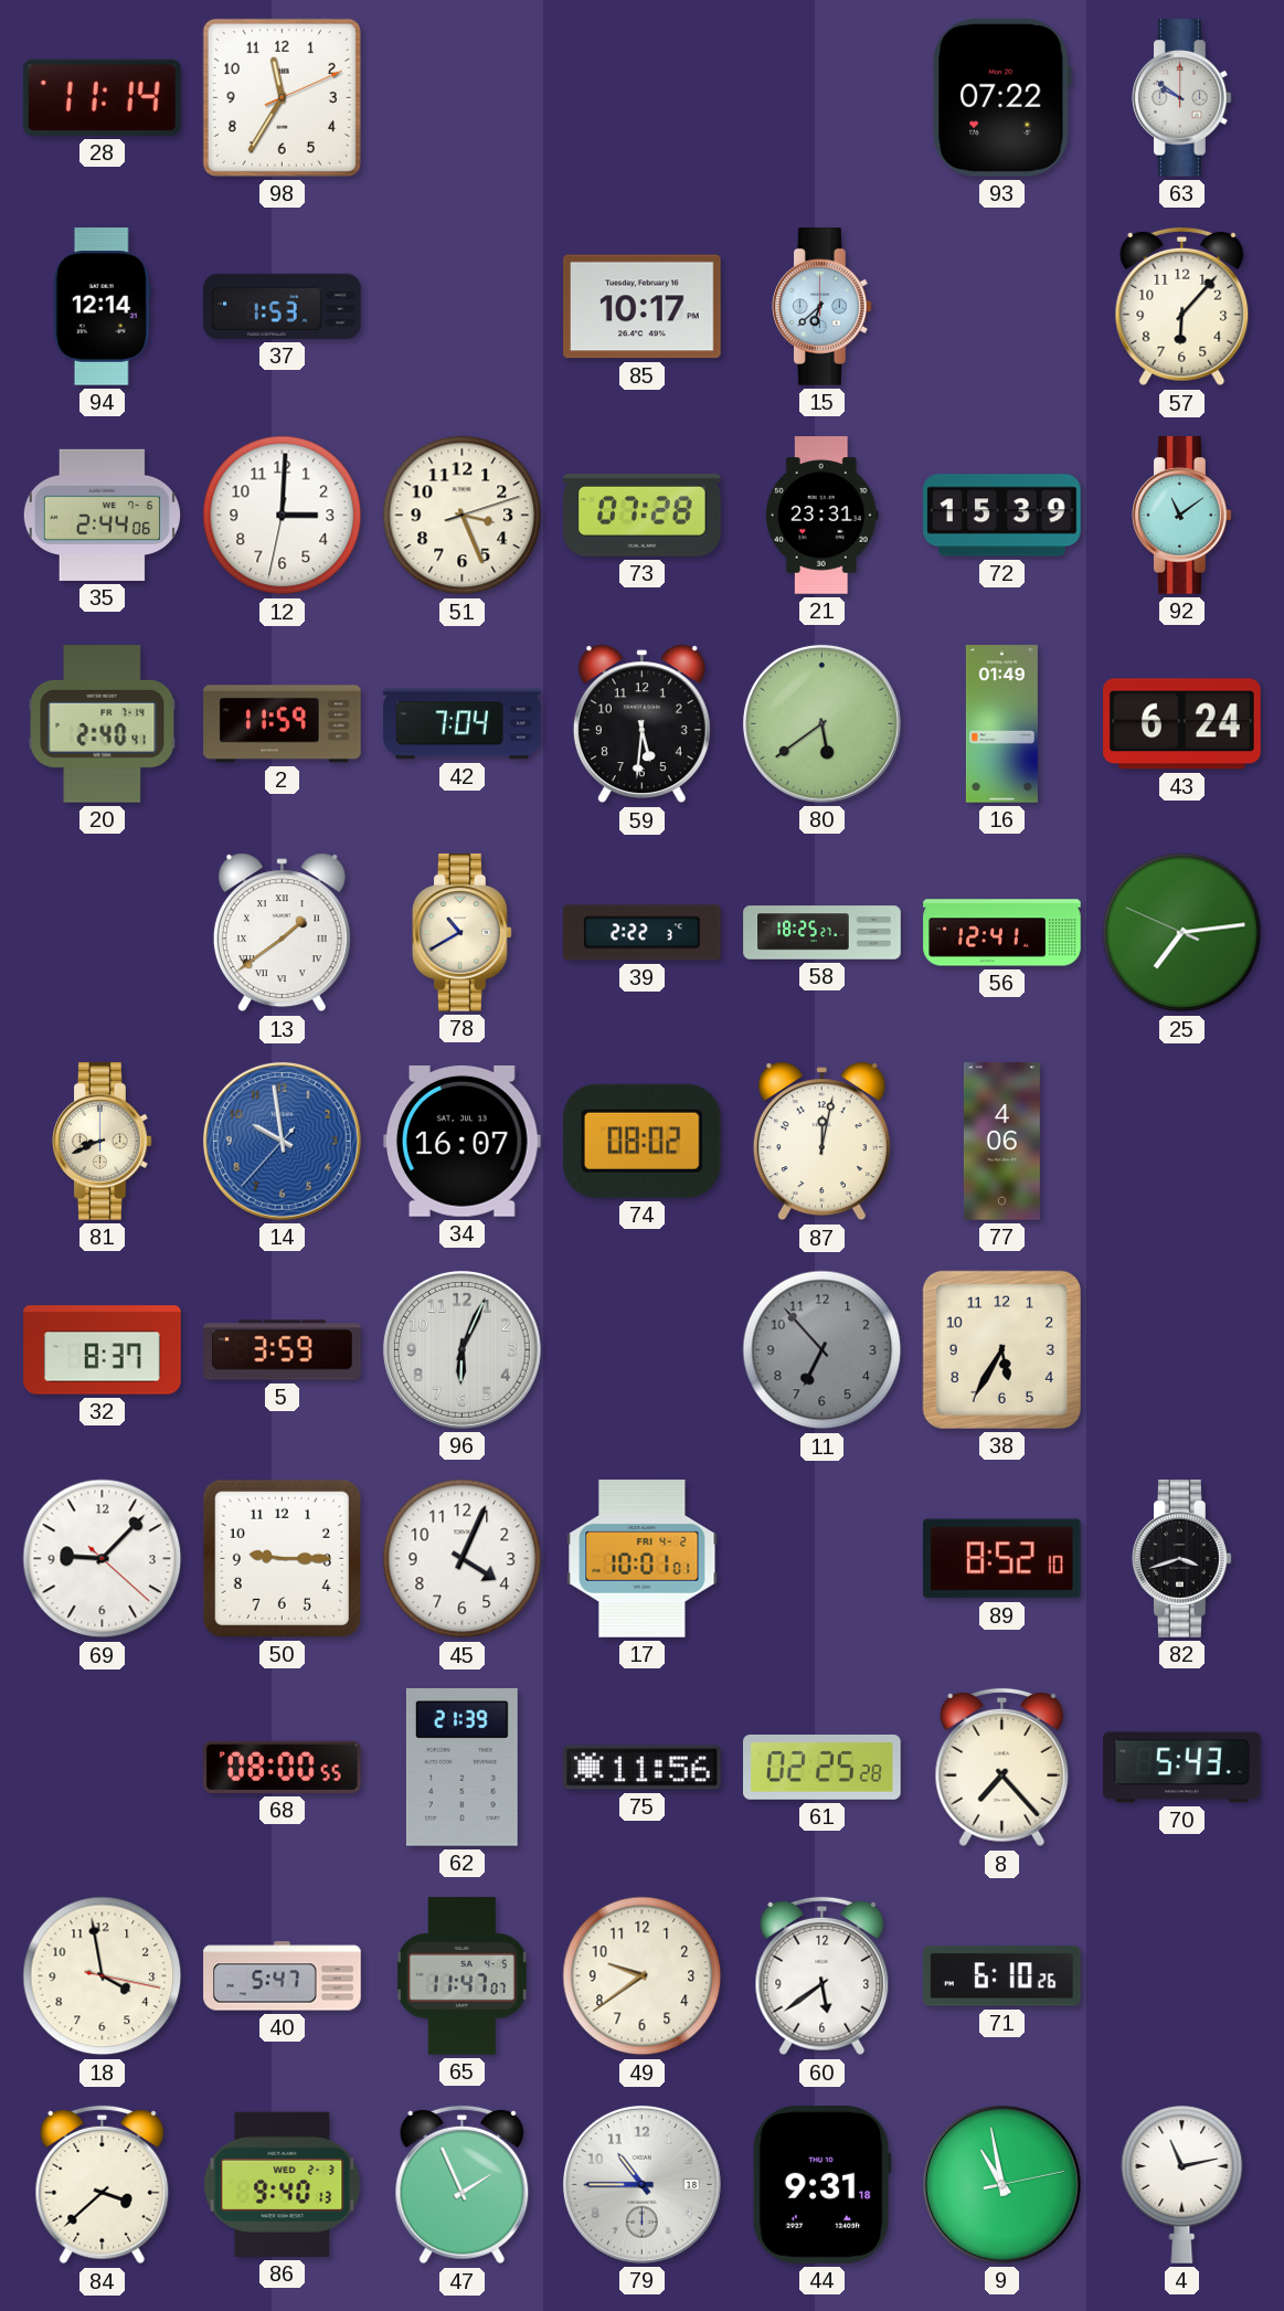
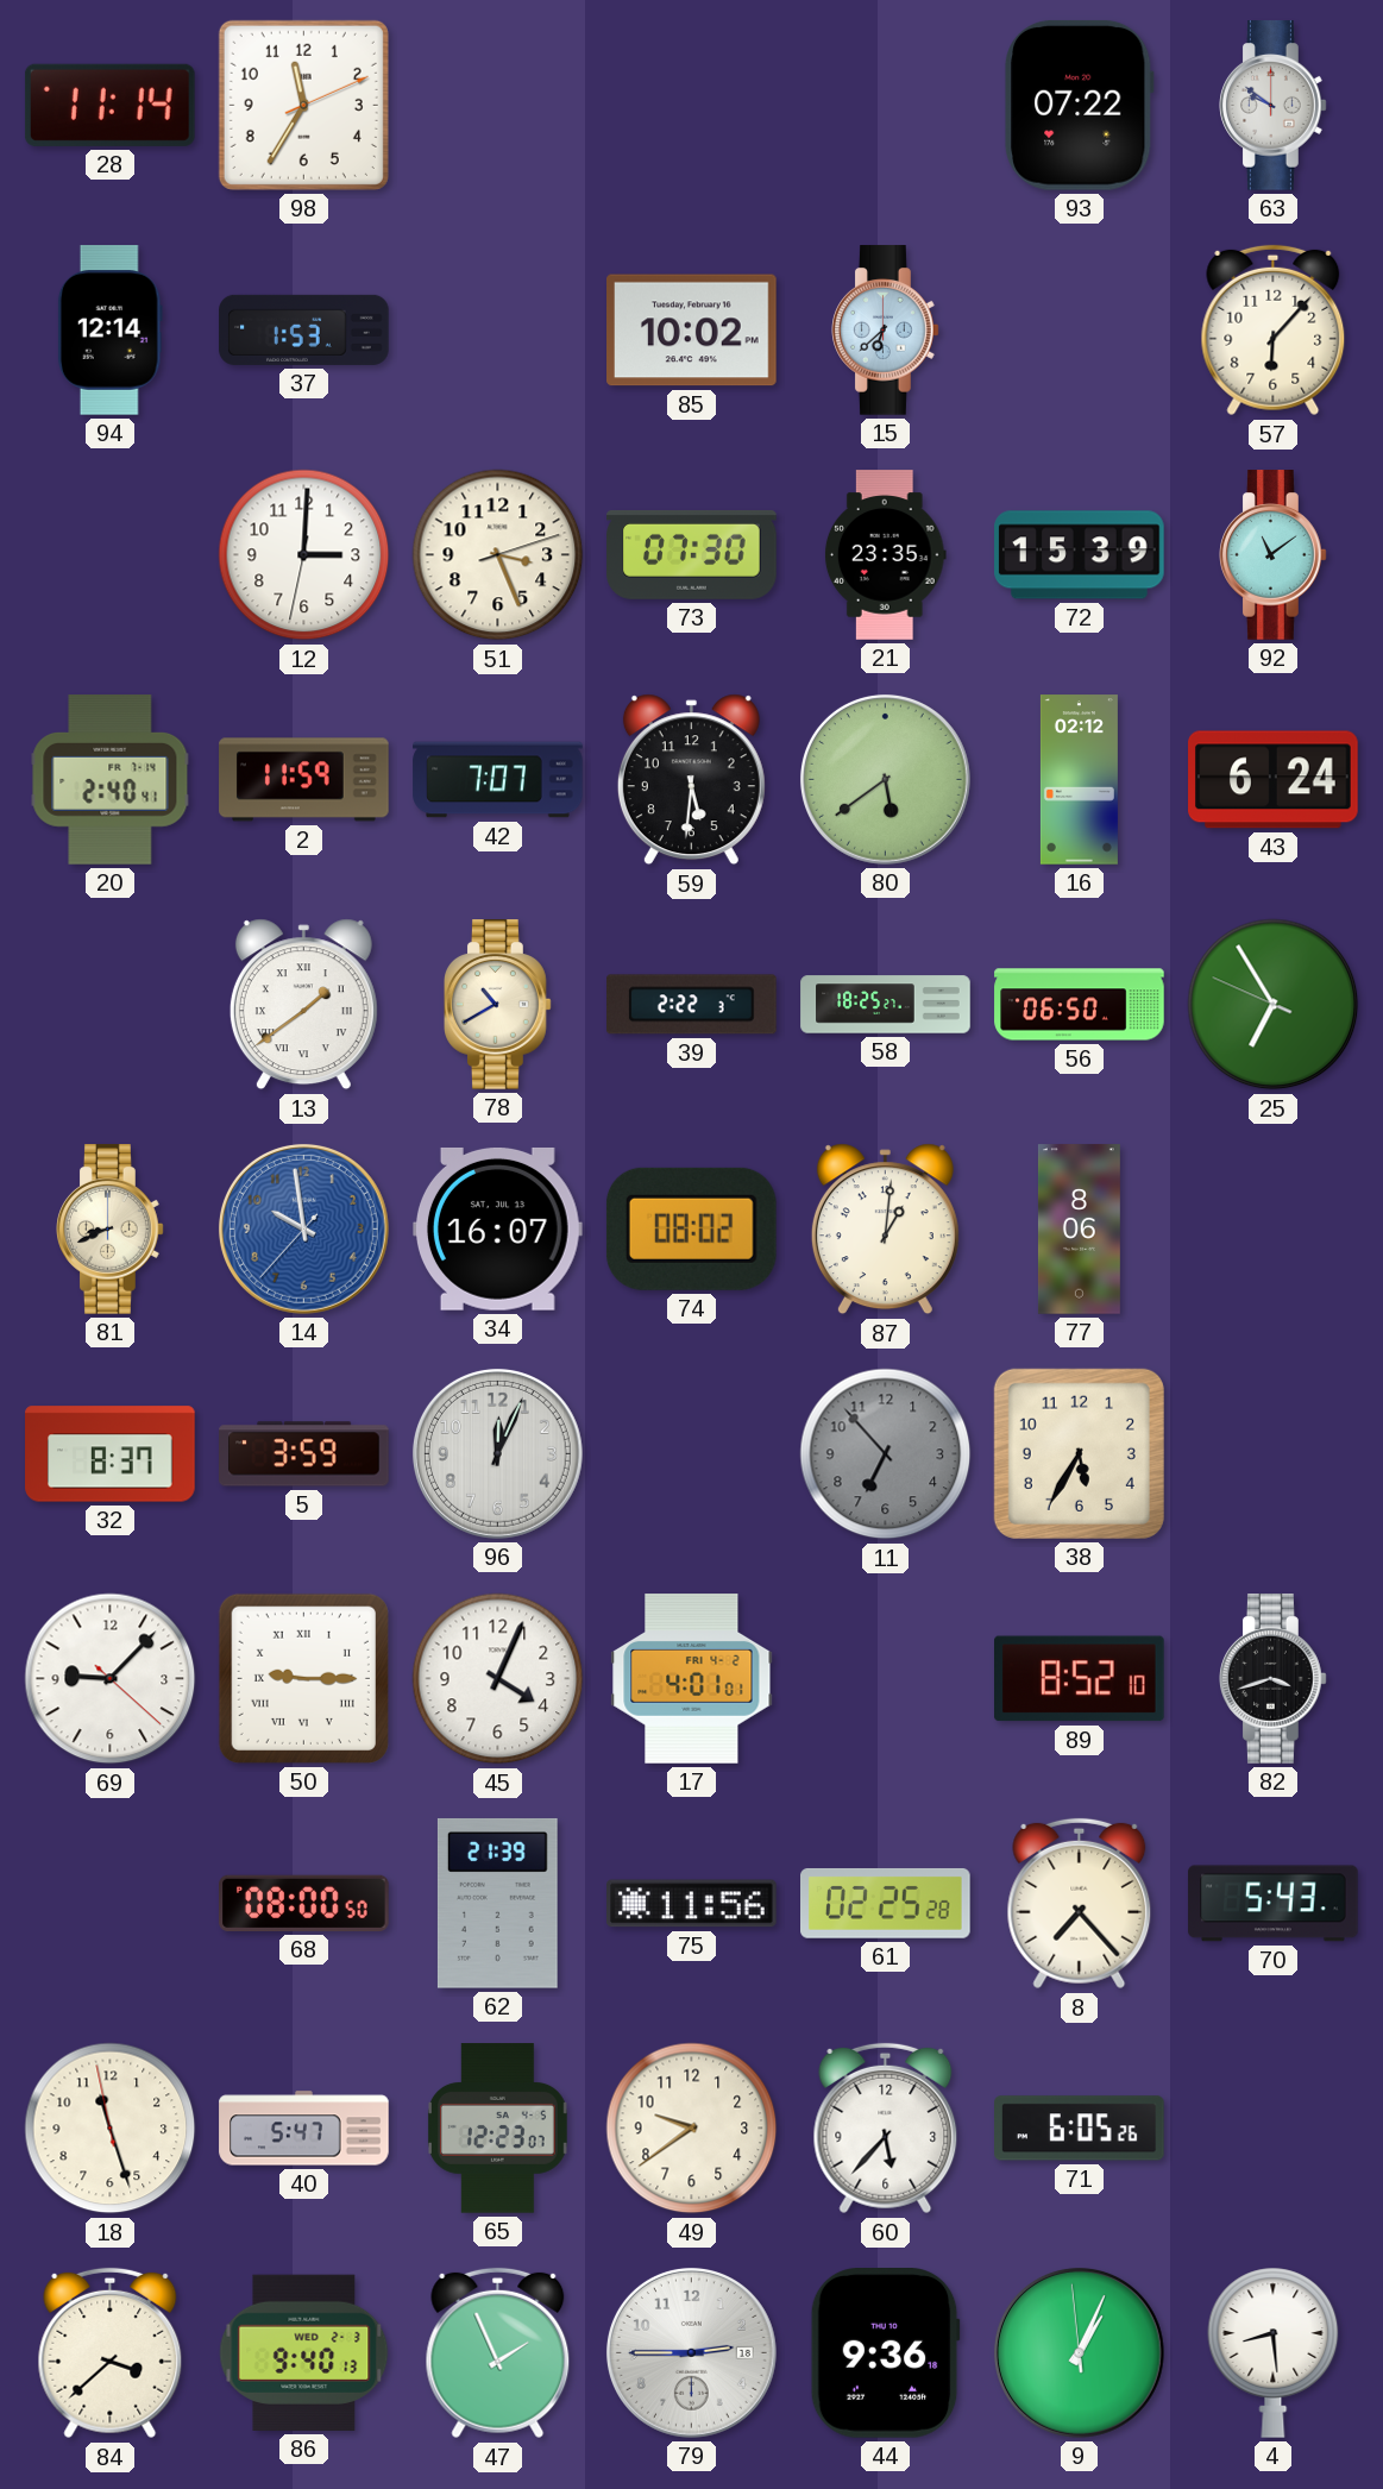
85: 10:17 -> 10:02 (692, 331)
35: 2:44 -> none (102, 515)
73: 07:28 -> 07:30 (692, 554)
21: 23:31 -> 23:35 (885, 555)
42: 7:04 -> 7:07 (498, 780)
16: 01:49 -> 02:12 (1079, 780)
56: 12:41 -> 06:50 (1080, 1005)
25: 7:13 -> 6:54 (1274, 1005)
87: 12:02 -> 1:01 (885, 1230)
77: 4:06 -> 8:06 (1079, 1230)
96: 6:04 -> 12:04 (497, 1453)
50 numerals: Arabic -> Roman (303, 1678)
17: 10:01 -> 4:01 (692, 1679)
68: 08:00:55 -> 08:00:50 (304, 1903)
18: 3:58 -> 11:26 (111, 2129)
65: 11:47 -> 12:23 (497, 2129)
60: 5:39 -> 5:37 (886, 2129)
71: 6:10 -> 6:05 (1080, 2129)
79: 10:45 -> 2:45 (691, 2352)
44: 9:31 -> 9:36 (885, 2353)
9: 10:58 -> 1:03 (1079, 2352)
4: 11:13 -> 8:29 (1274, 2352)
